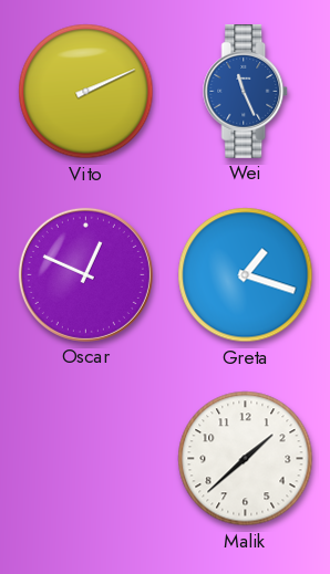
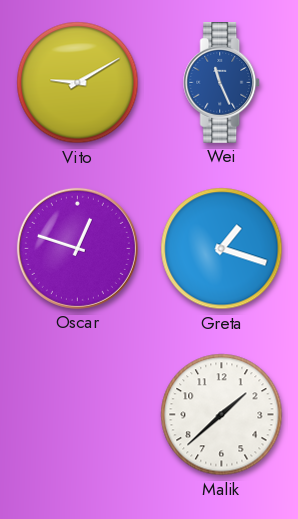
Vito: 2:11 -> 9:10 (78, 83)
Oscar: 12:49 -> 12:48 (77, 248)
